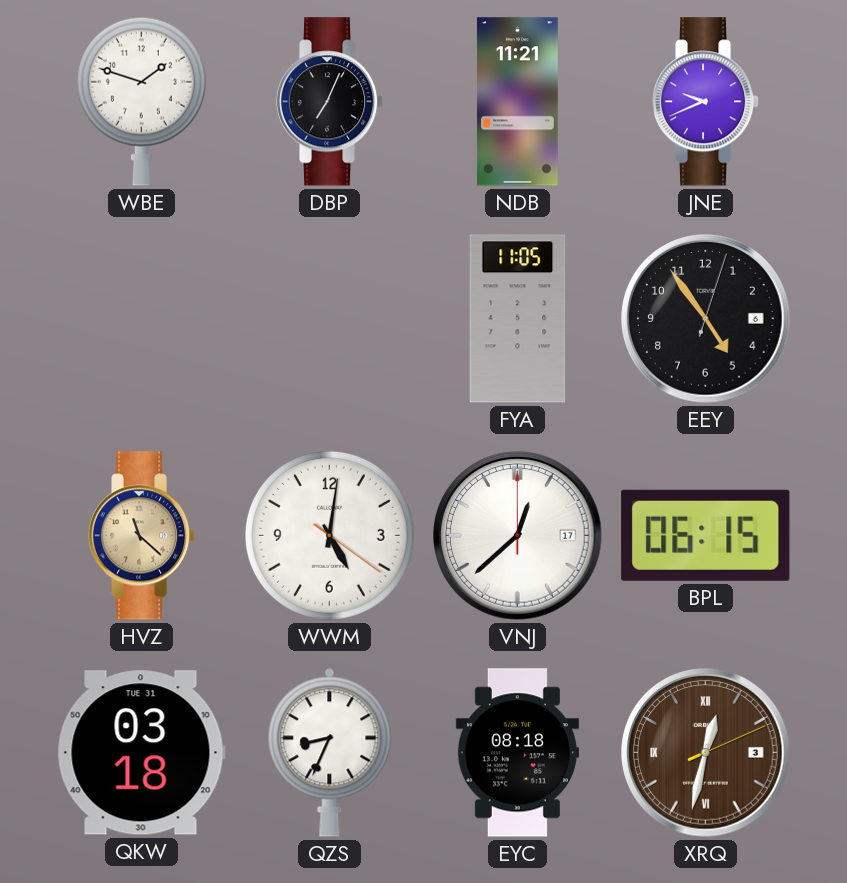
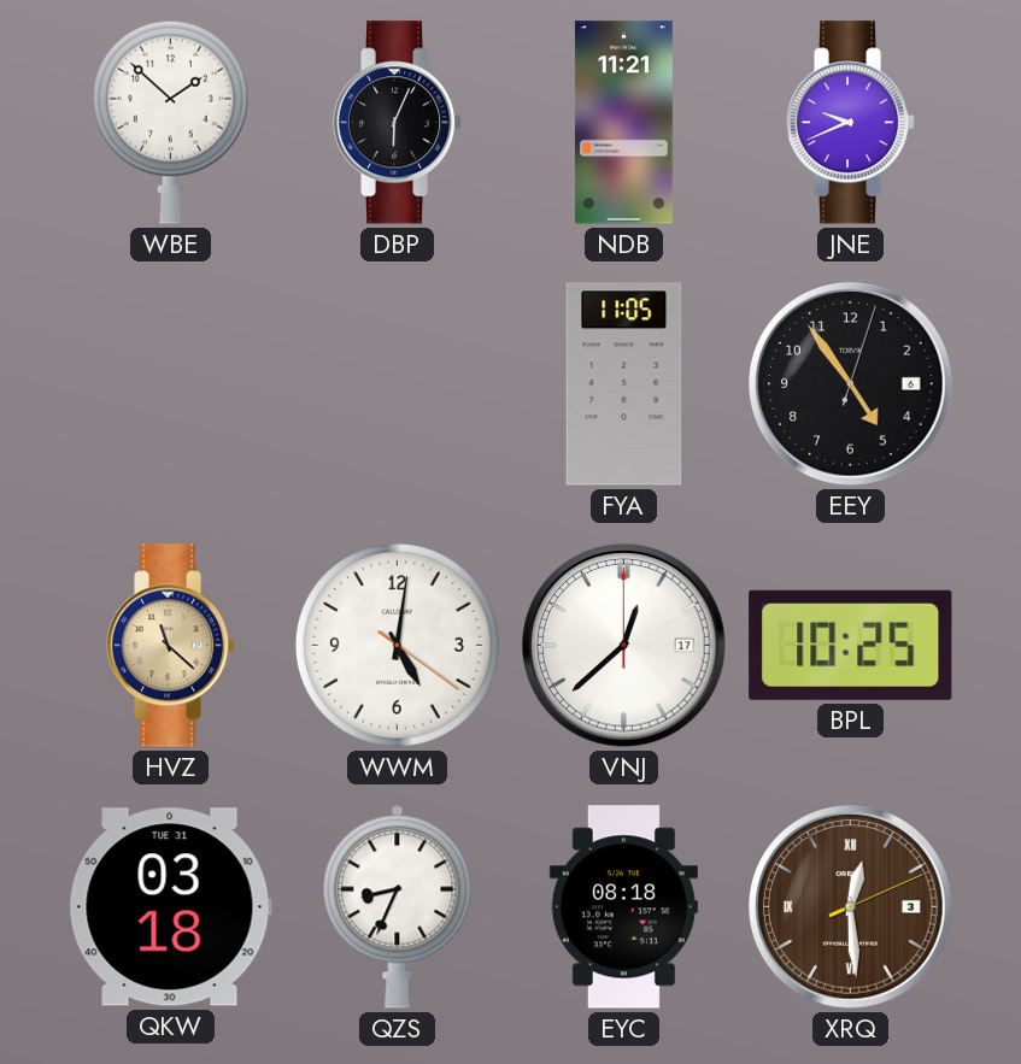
WBE: 1:48 -> 1:52 (170, 122)
DBP: 7:04 -> 6:04 (398, 123)
BPL: 06:15 -> 10:25 (851, 645)
XRQ: 12:32 -> 12:29 (851, 907)
